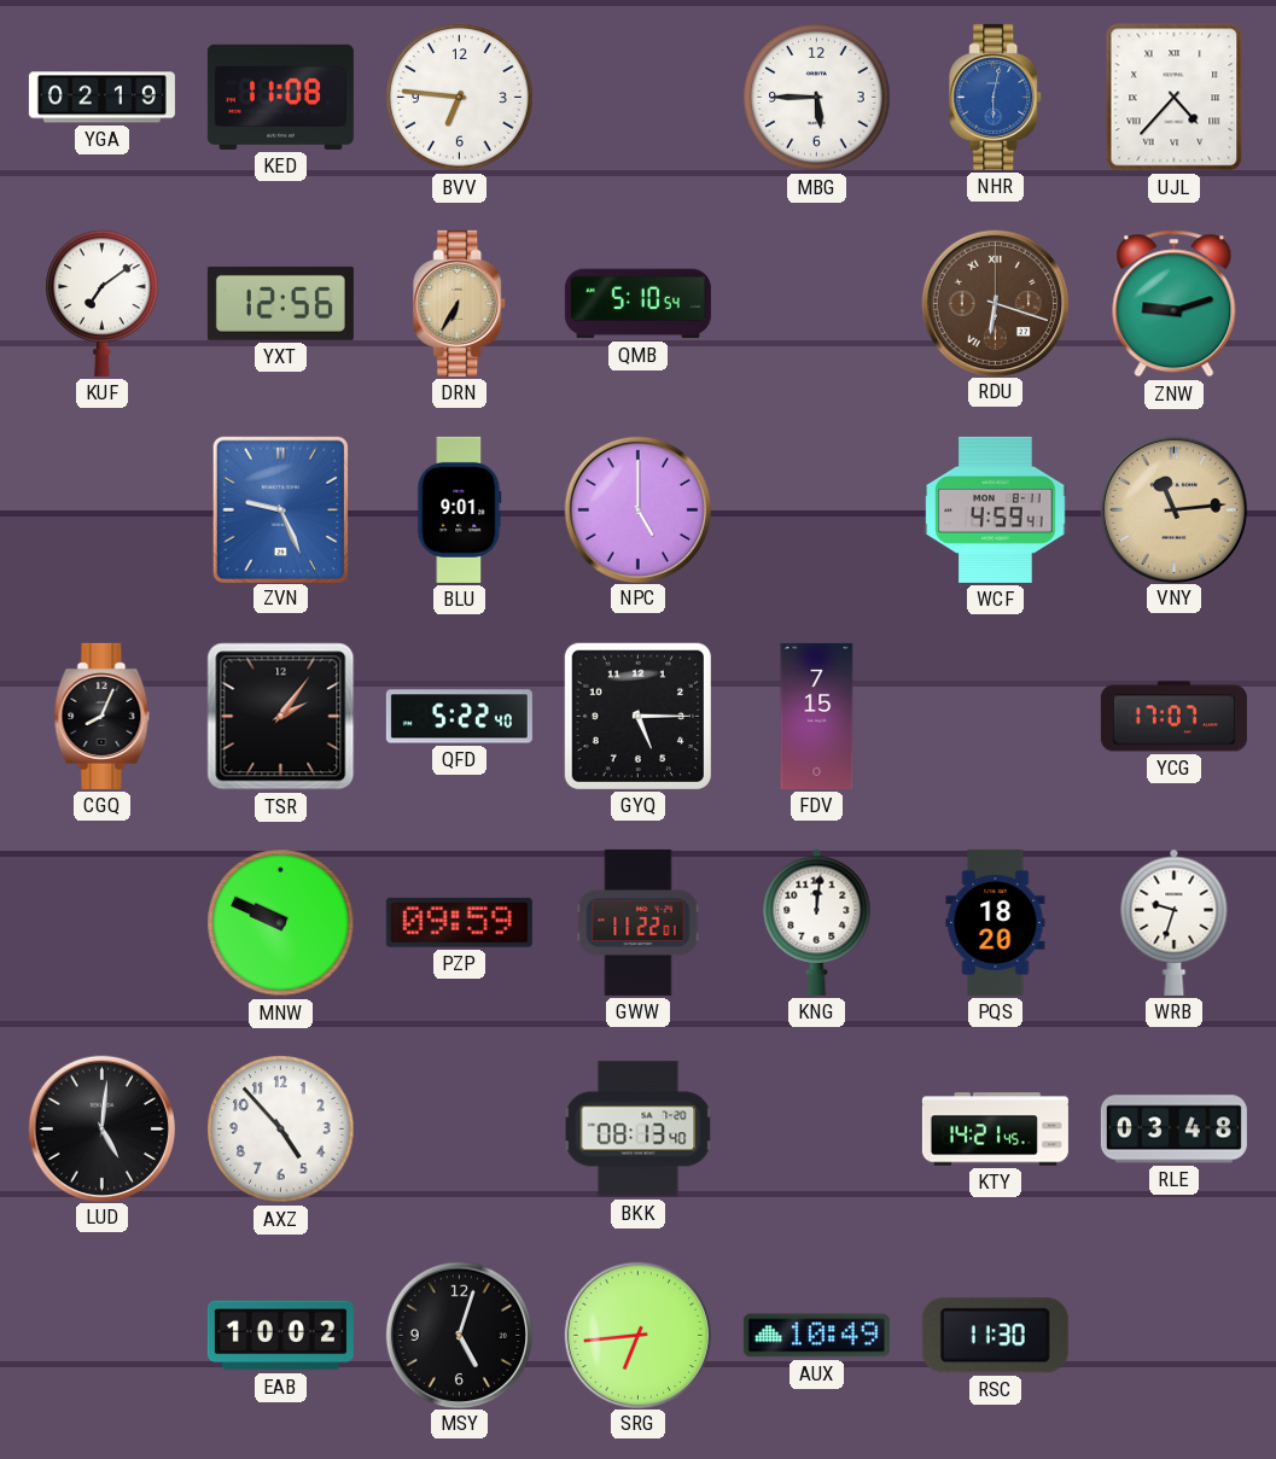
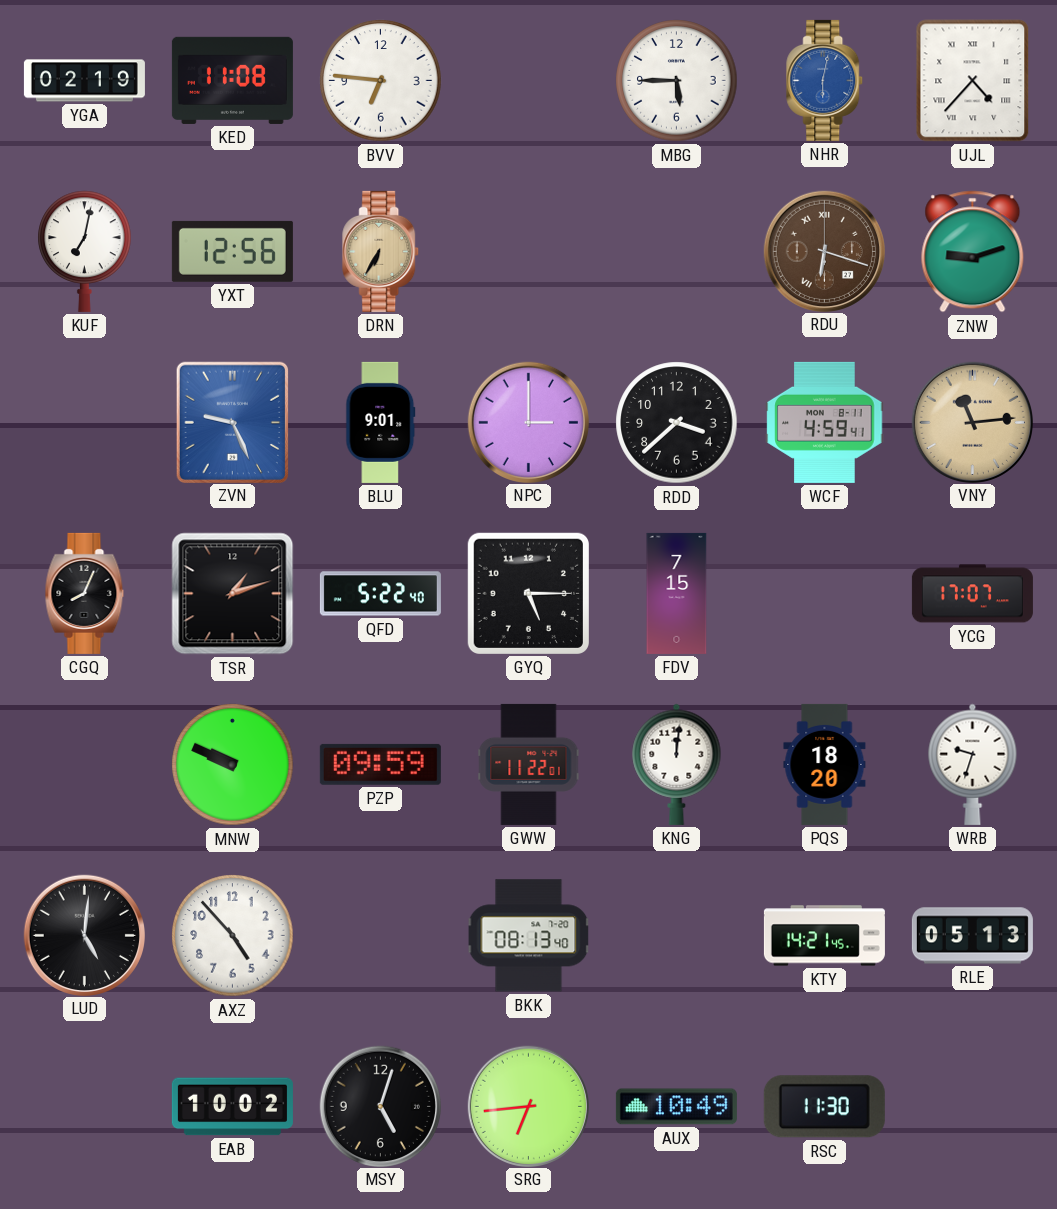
KUF: 7:09 -> 7:02 (85, 251)
QMB: 5:10 -> none (637, 304)
NPC: 5:00 -> 3:00 (528, 422)
RDD: none -> 3:38 (677, 423)
TSR: 2:06 -> 1:12 (233, 594)
RLE: 03:48 -> 05:13 (972, 936)
